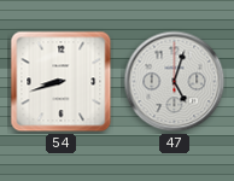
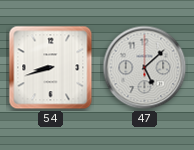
47: 5:03 -> 5:08 (145, 68)
